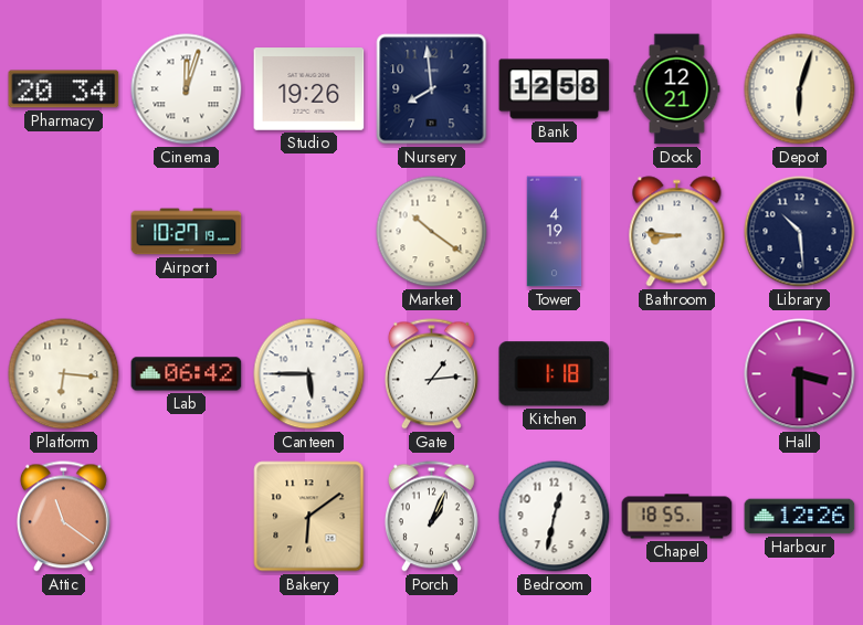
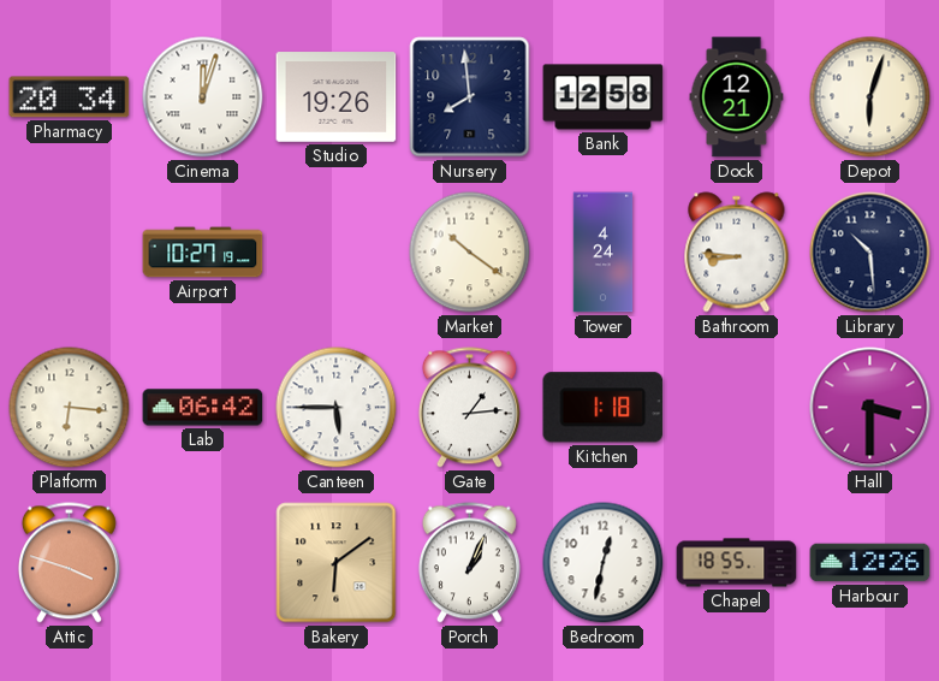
Tower: 4:19 -> 4:24 (604, 253)
Attic: 11:21 -> 3:48 (69, 563)
